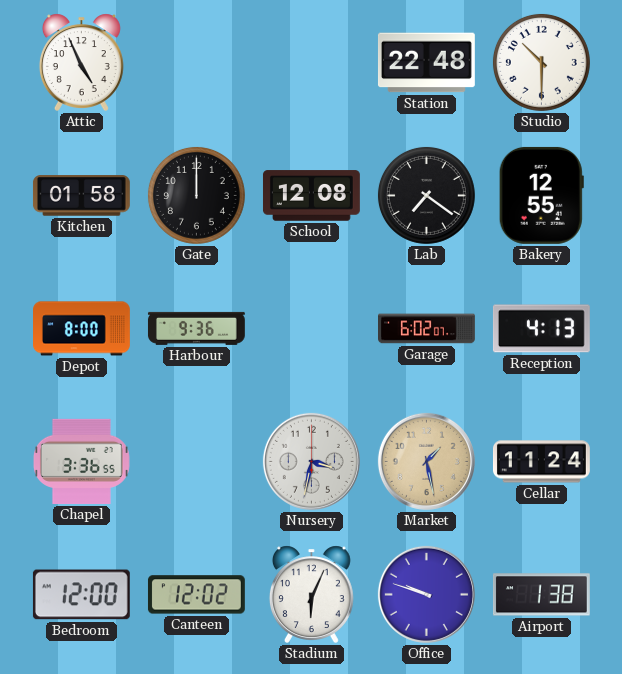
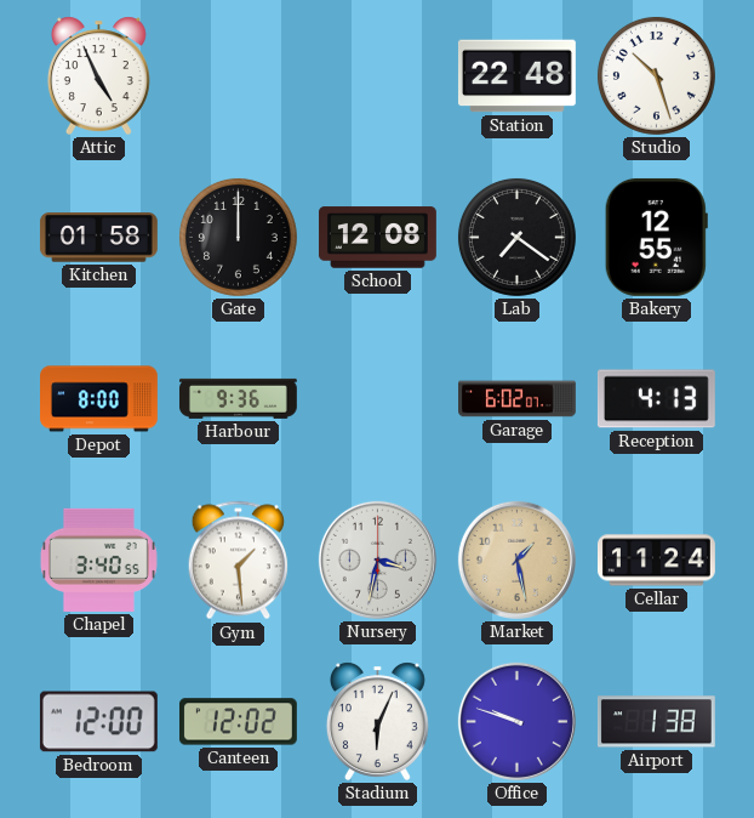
Studio: 10:30 -> 10:27 (656, 75)
Chapel: 3:36 -> 3:40 (98, 559)
Gym: none -> 1:29 (238, 561)
